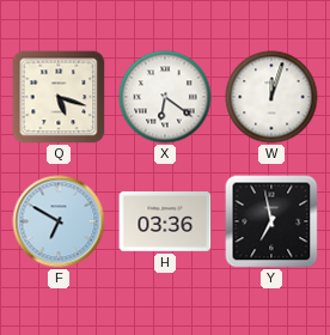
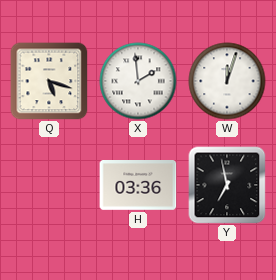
X: 6:21 -> 1:59 (138, 81)
F: 6:50 -> none (59, 221)
